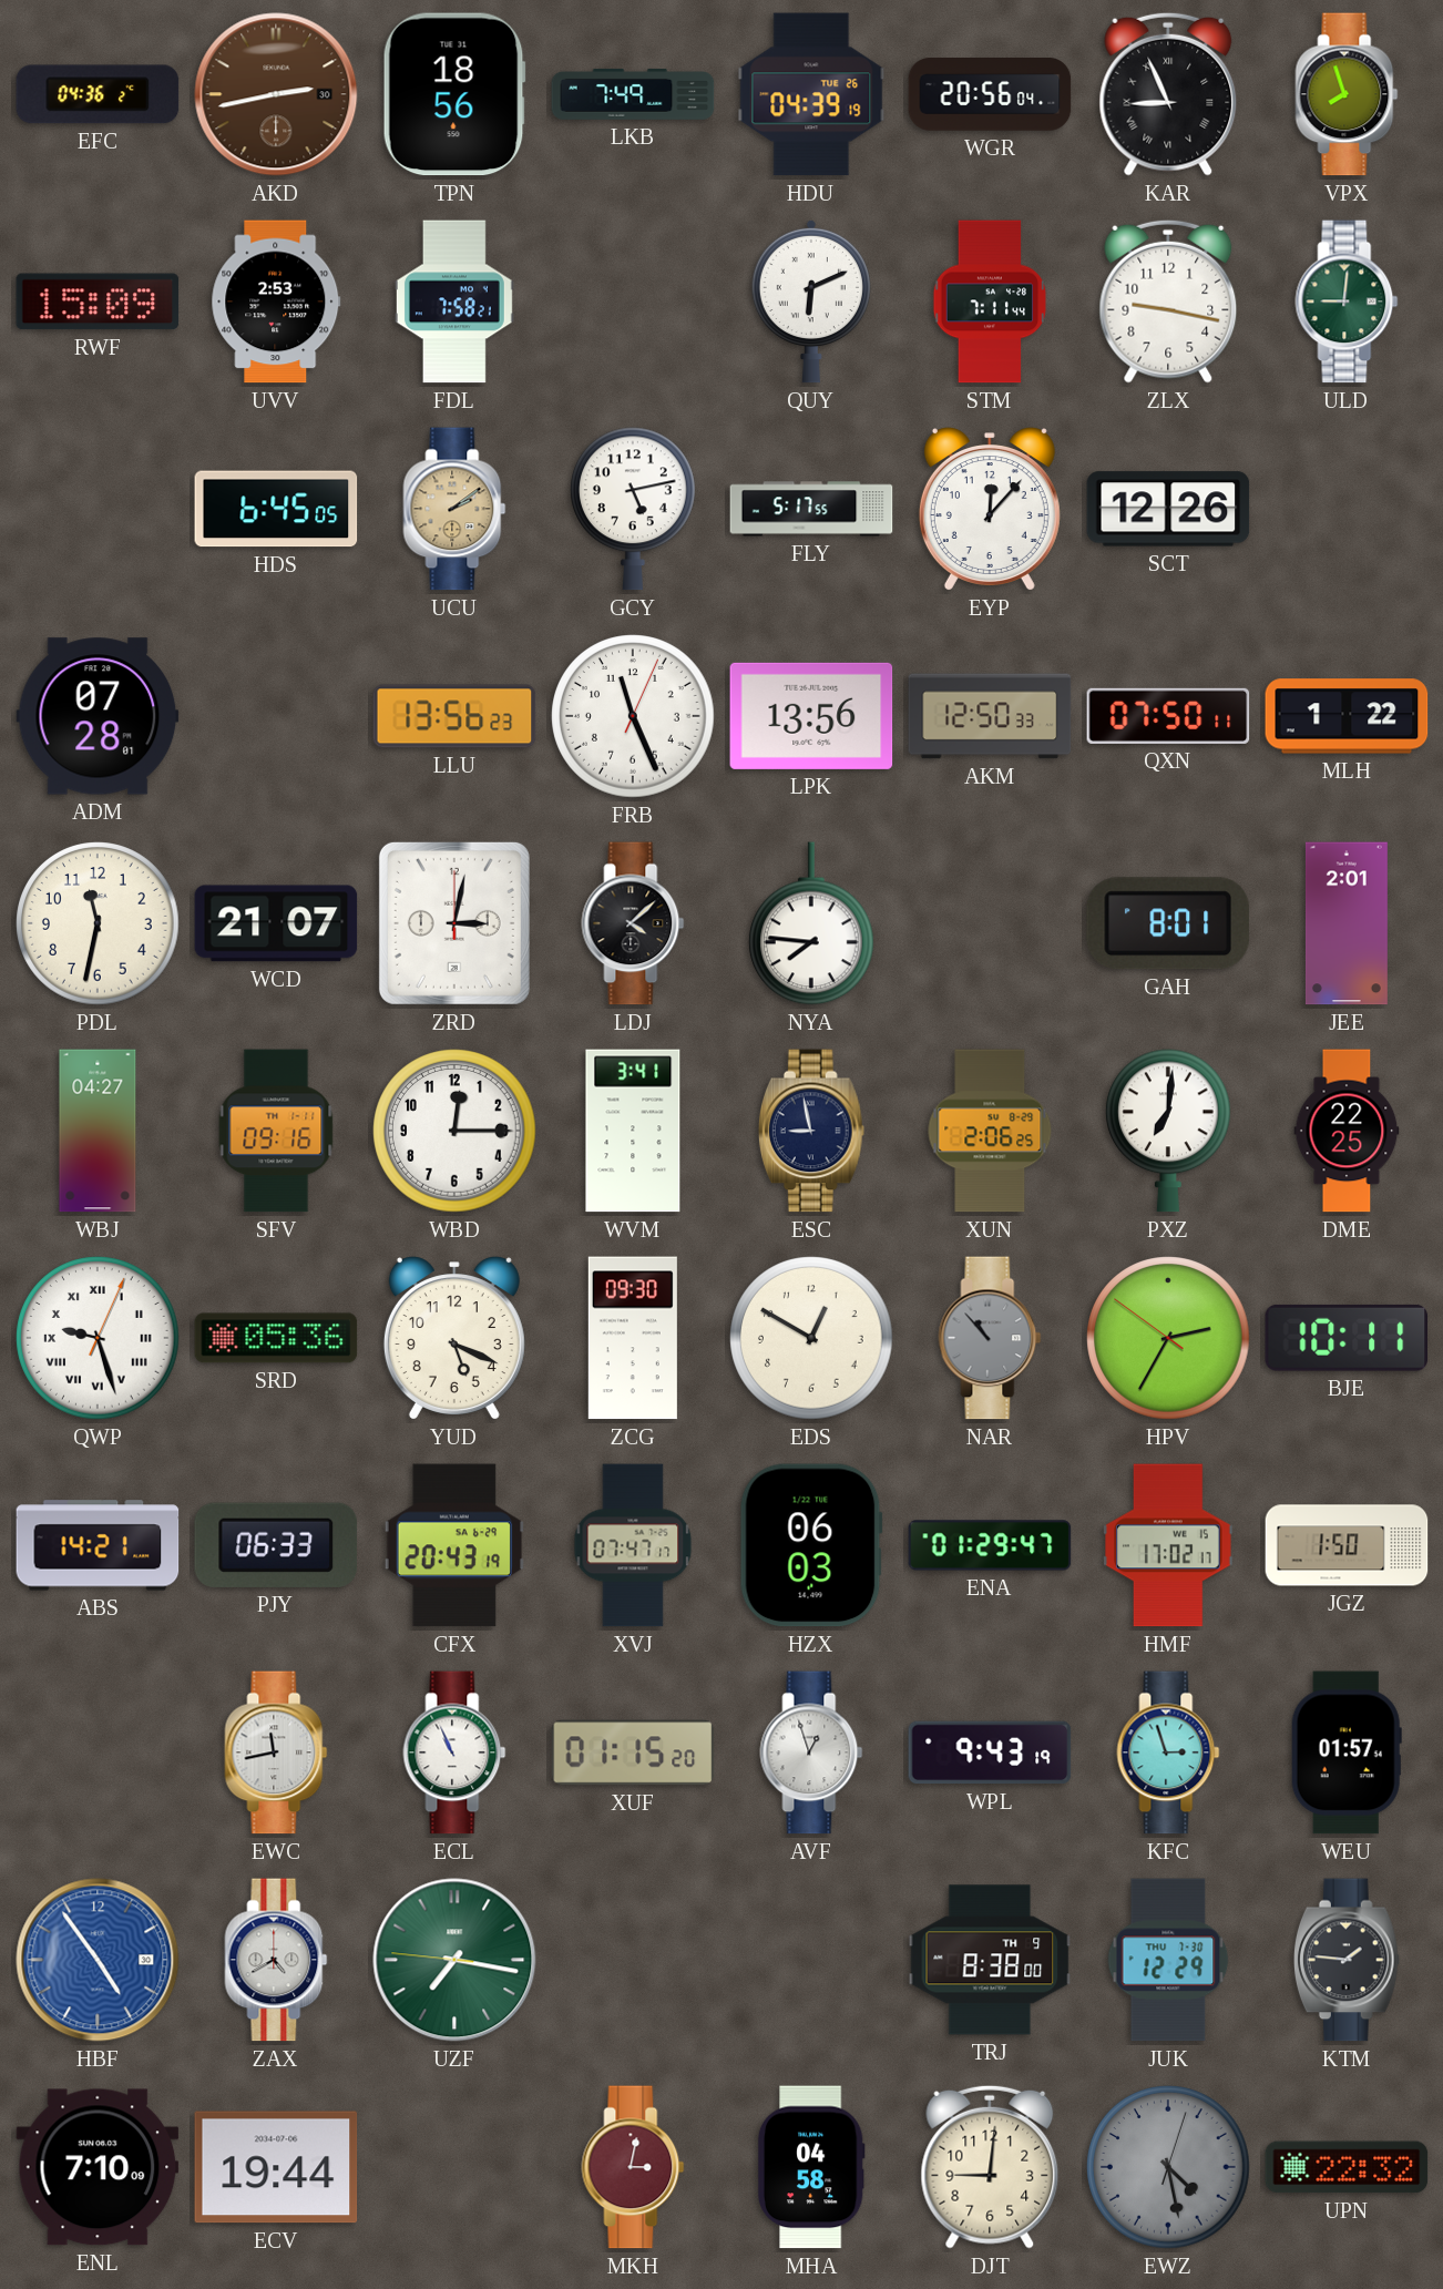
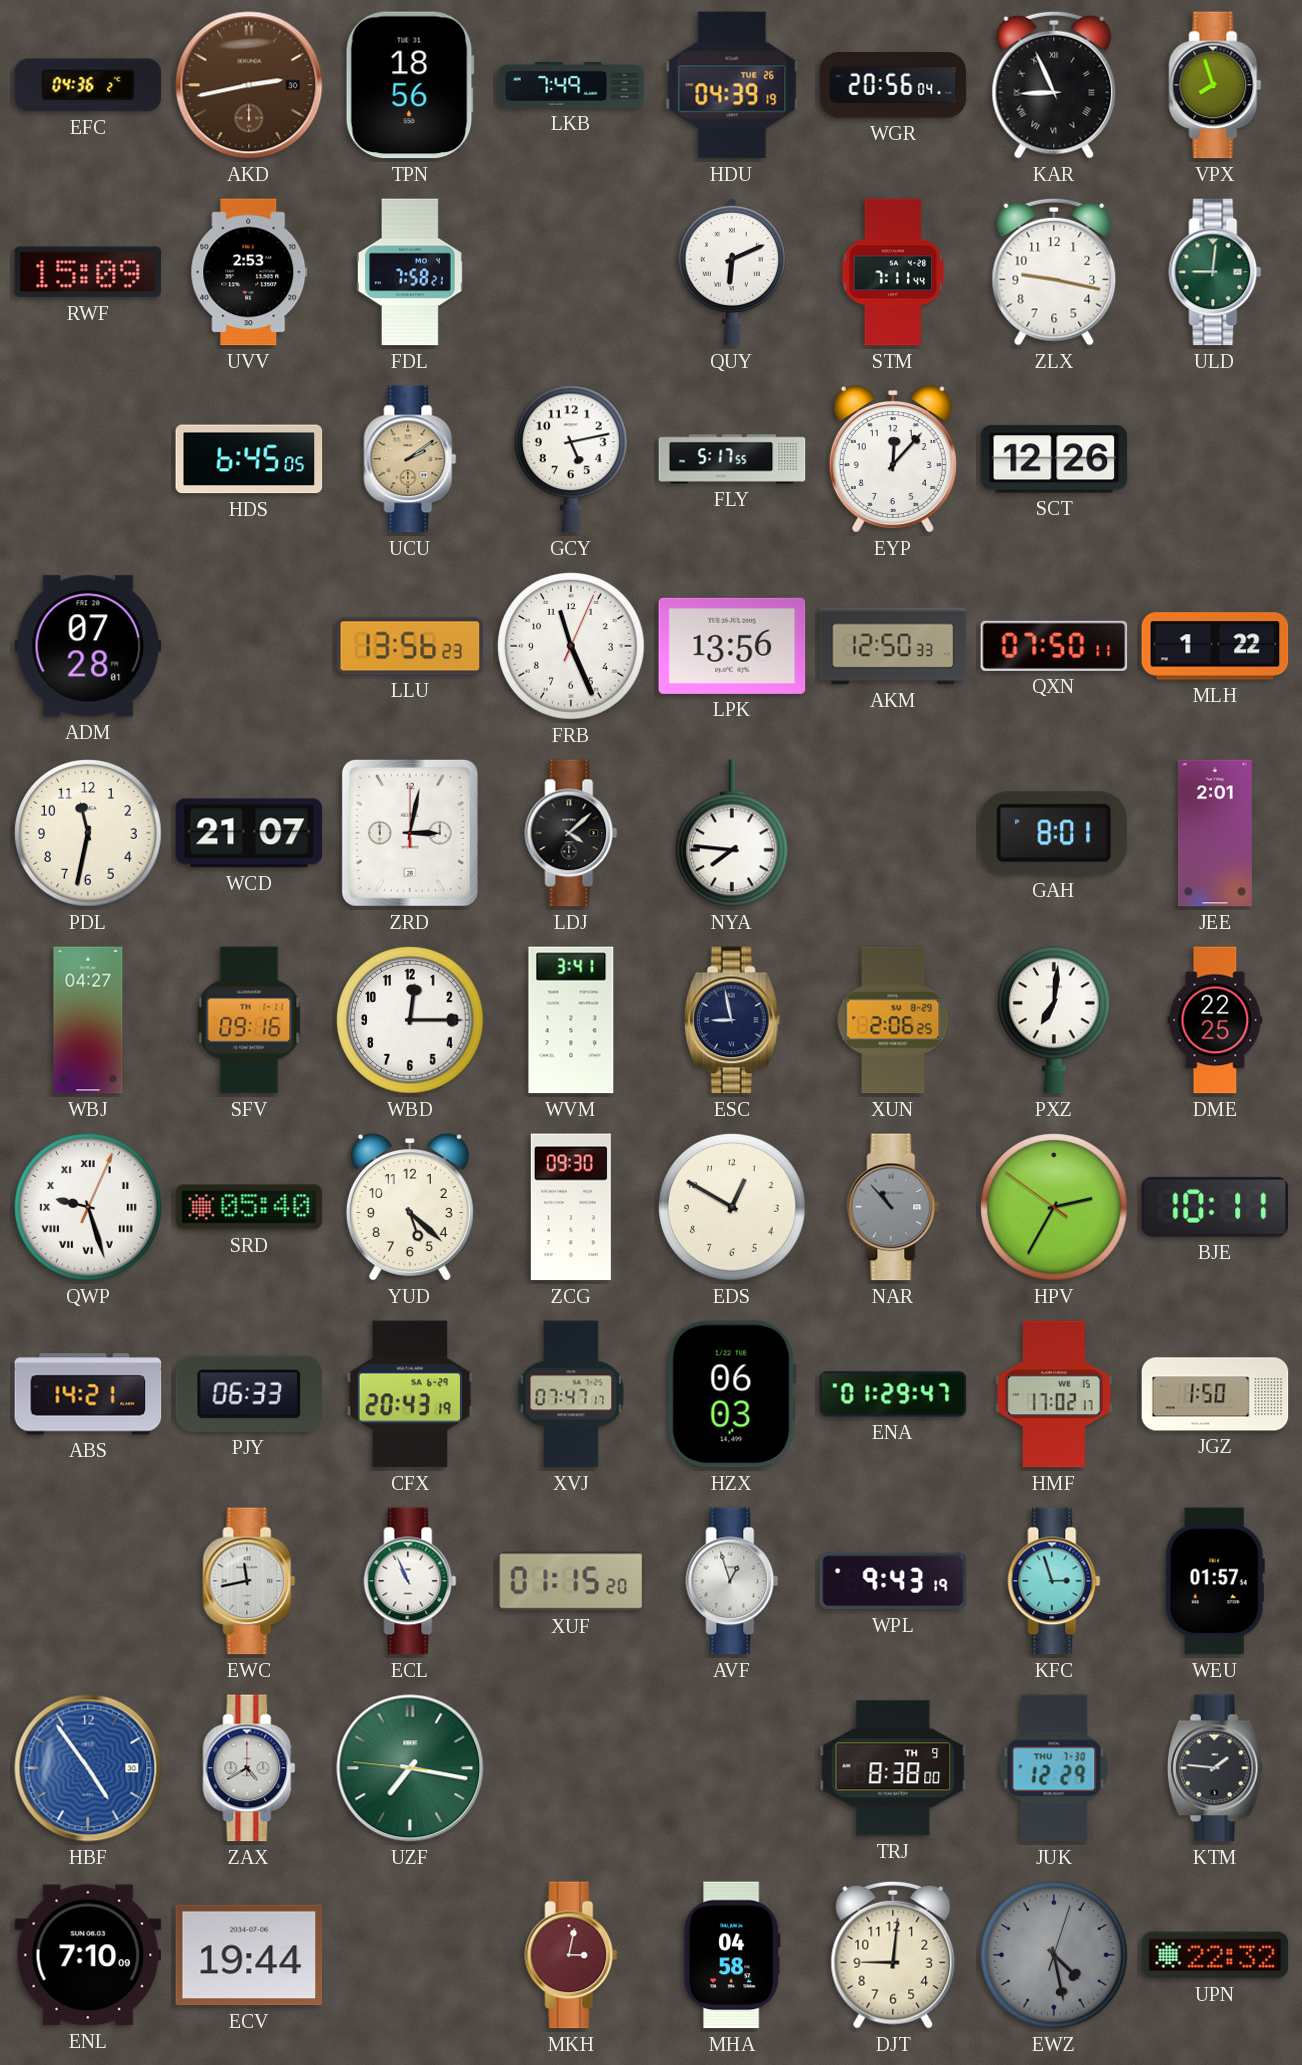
SRD: 05:36 -> 05:40 (249, 1207)
YUD: 5:19 -> 5:22 (410, 1207)
